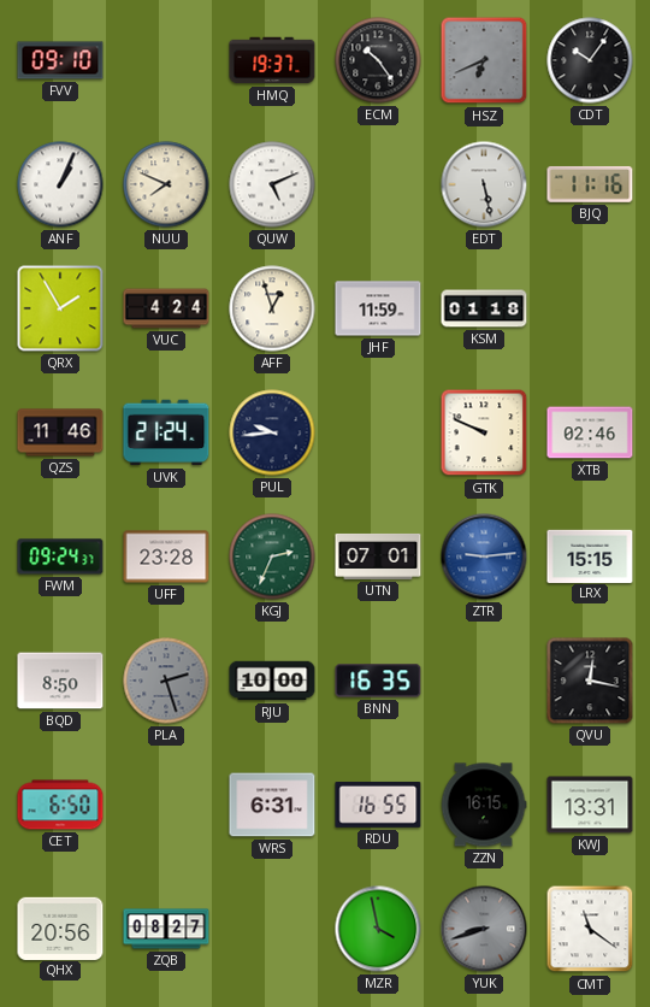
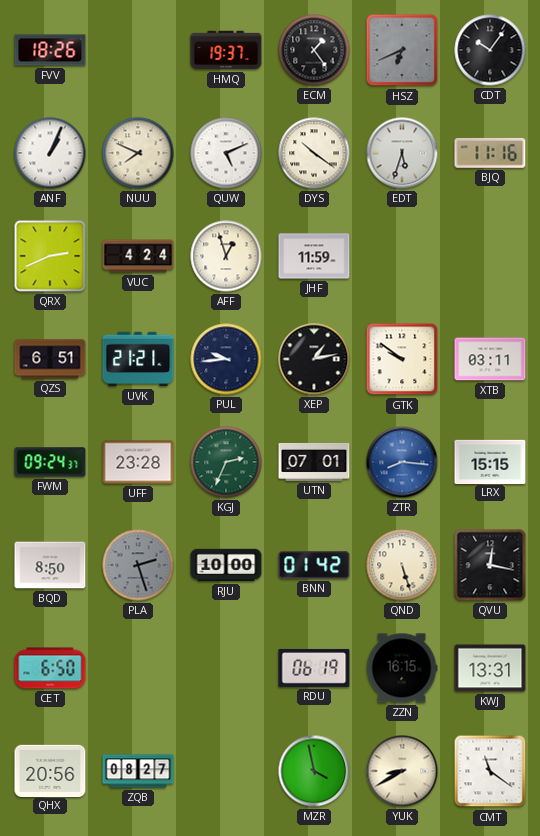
FVV: 09:10 -> 18:26 (50, 50)
ECM: 10:24 -> 1:24 (314, 50)
DYS: none -> 10:21 (314, 153)
EDT: 5:28 -> 5:33 (402, 153)
QRX: 1:55 -> 2:41 (50, 256)
KSM: 01:18 -> none (484, 308)
QZS: 11:46 -> 6:51 (50, 359)
UVK: 21:24 -> 21:21 (138, 359)
XEP: none -> 1:13 (314, 359)
GTK: 9:49 -> 9:51 (402, 359)
XTB: 02:46 -> 03:11 (490, 359)
ZTR: 9:14 -> 8:16 (402, 462)
BNN: 16:35 -> 01:42 (314, 565)
QND: none -> 5:27 (402, 565)
WRS: 6:31 -> none (272, 805)
RDU: 16:55 -> 06:19 (314, 668)
YUK: 8:42 -> 8:40 (402, 771)
YUK dial: grey -> cream (402, 771)
